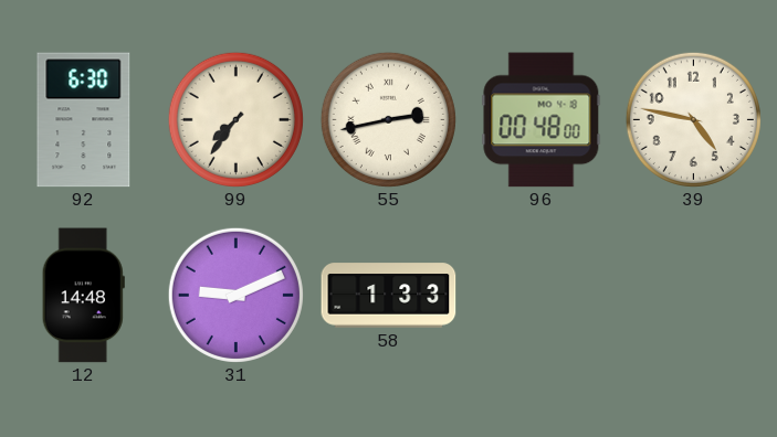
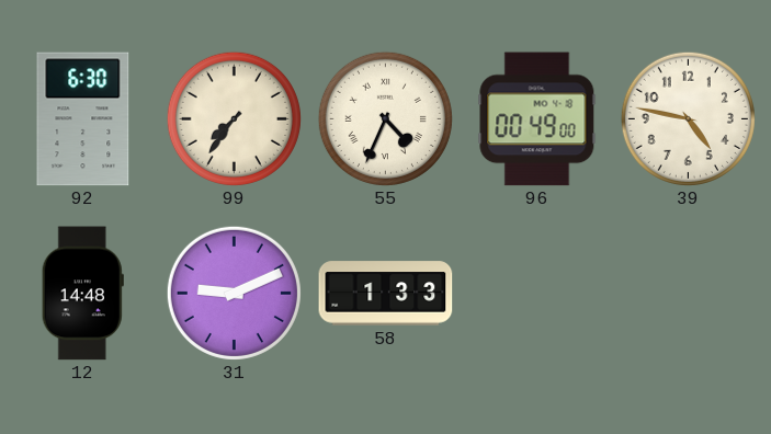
55: 2:43 -> 4:34 (385, 118)
96: 00:48 -> 00:49 (537, 119)
